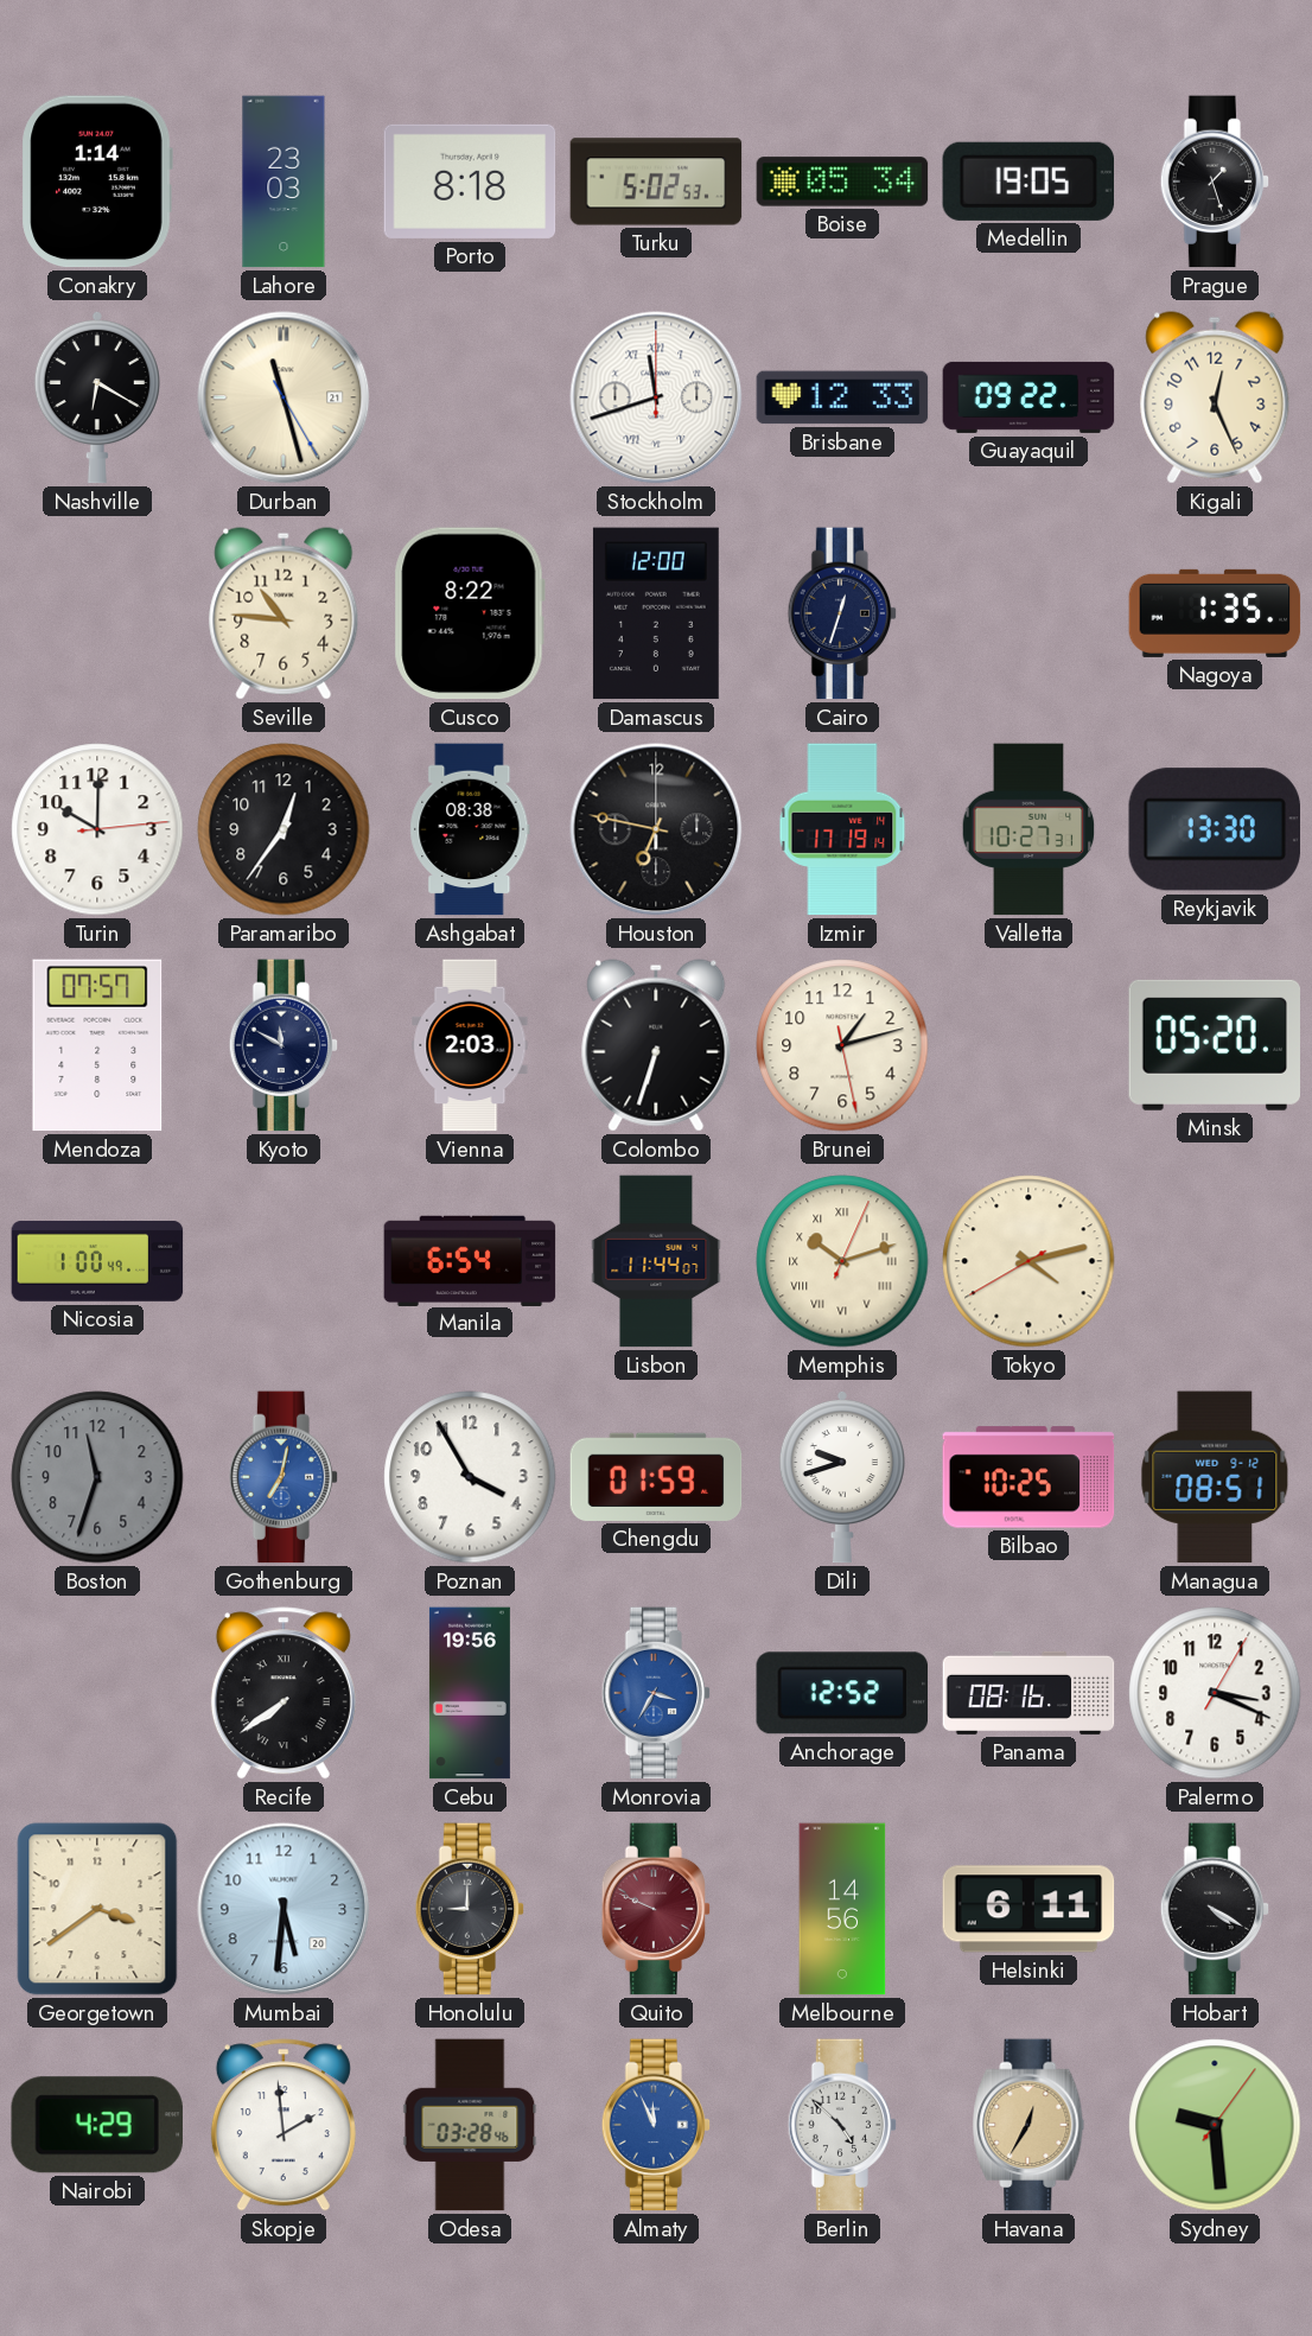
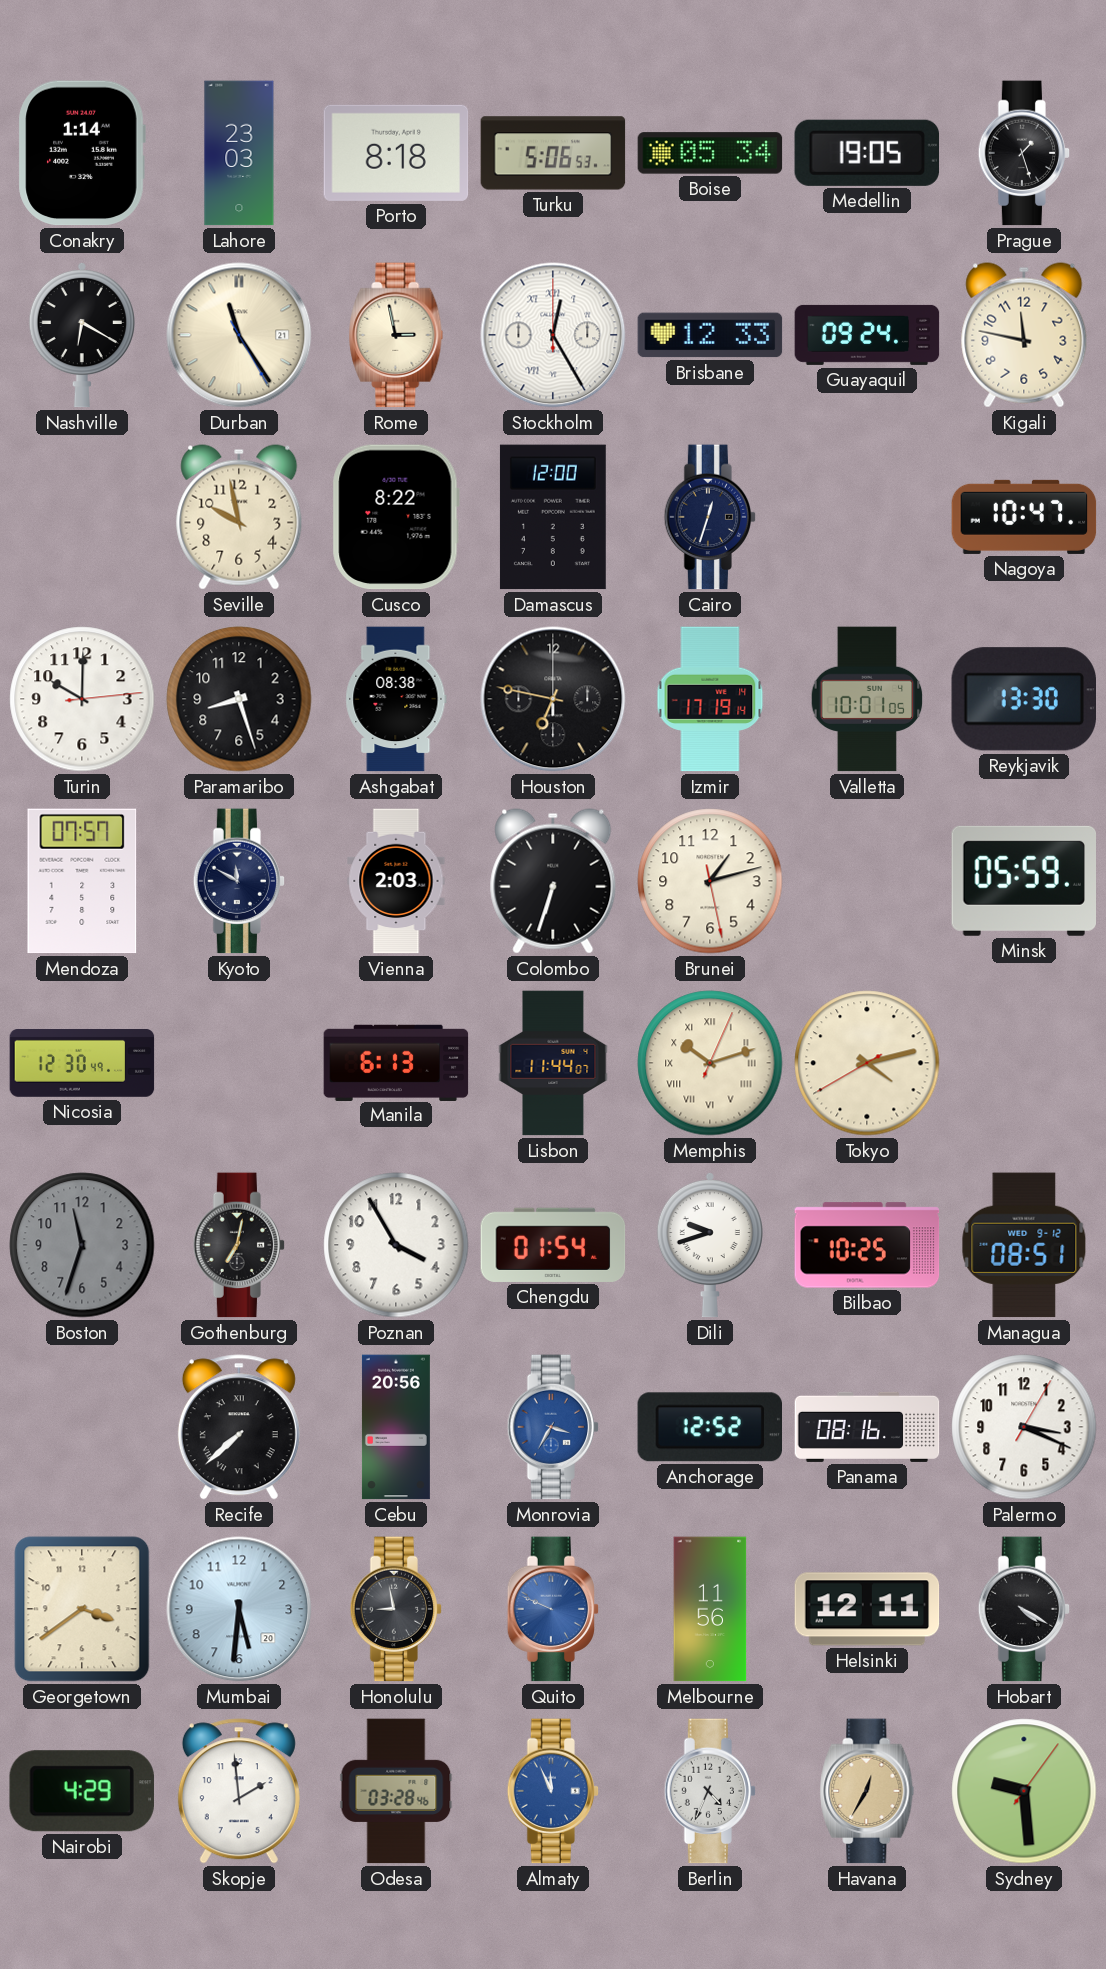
Turku: 5:02 -> 5:06 (553, 153)
Durban: 11:27 -> 11:24 (239, 335)
Rome: none -> 2:58 (396, 335)
Stockholm: 11:42 -> 12:25 (553, 335)
Guayaquil: 09:22 -> 09:24 (867, 335)
Kigali: 12:26 -> 11:47 (1024, 335)
Seville: 10:46 -> 9:58 (239, 517)
Nagoya: 1:35 -> 10:47 (1024, 517)
Paramaribo: 12:36 -> 8:27 (239, 699)
Valletta: 10:27 -> 10:01 (867, 699)
Minsk: 05:20 -> 05:59 (1023, 881)
Nicosia: 1:00 -> 12:30 (82, 1064)
Manila: 6:54 -> 6:13 (396, 1062)
Gothenburg dial: blue -> black (239, 1245)
Chengdu: 01:59 -> 01:54 (553, 1245)
Recife: 7:39 -> 7:38 (239, 1427)
Cebu: 19:56 -> 20:56 (396, 1427)
Honolulu: 9:00 -> 8:58 (396, 1609)
Quito dial: burgundy -> blue (553, 1609)
Melbourne: 14:56 -> 11:56 (710, 1609)
Helsinki: 6:11 -> 12:11 (867, 1609)
Berlin: 4:52 -> 4:34 (710, 1791)
